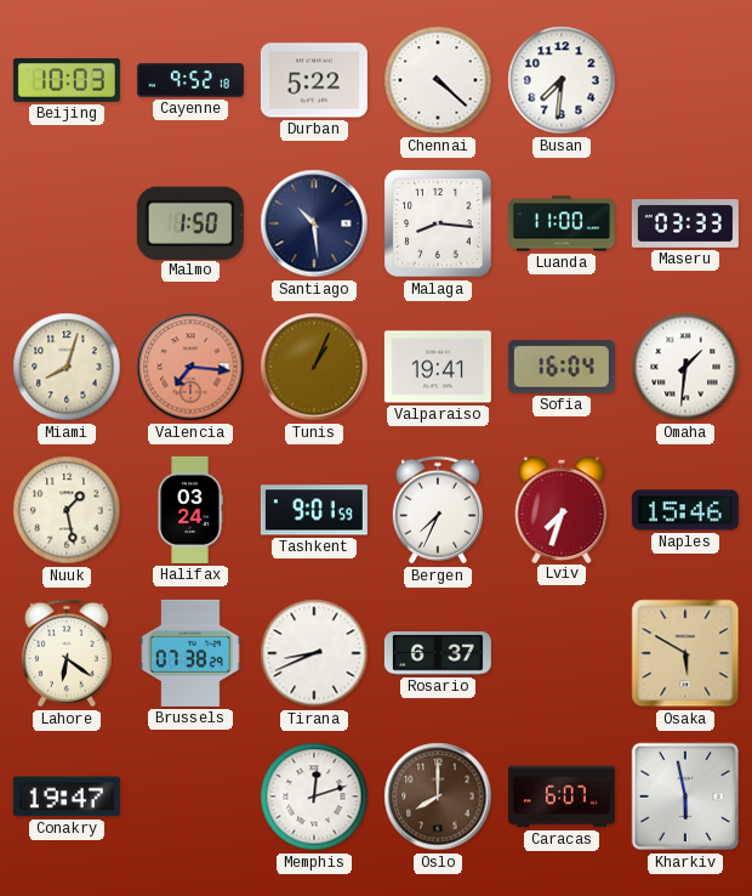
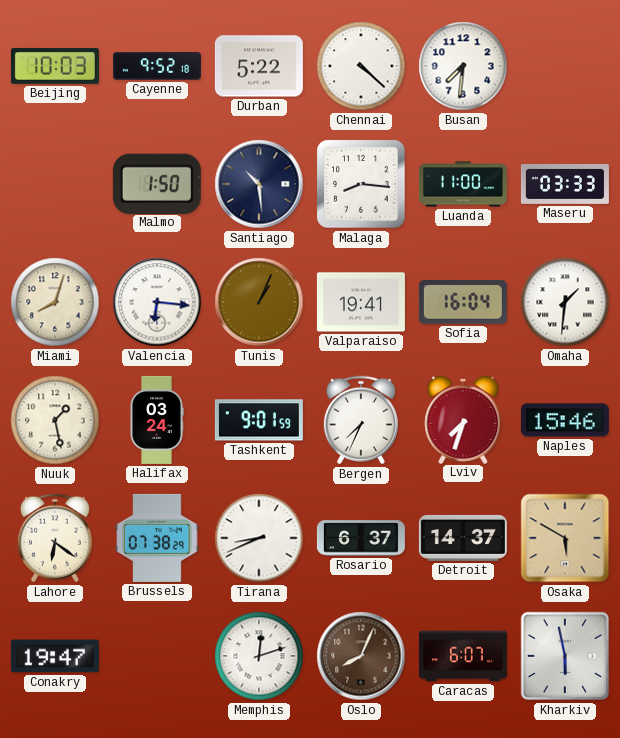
Valencia: 7:16 -> 6:16 (157, 302)
Valencia dial: salmon -> white (157, 302)
Detroit: none -> 14:37 (463, 538)
Oslo: 8:00 -> 8:04 (361, 656)
